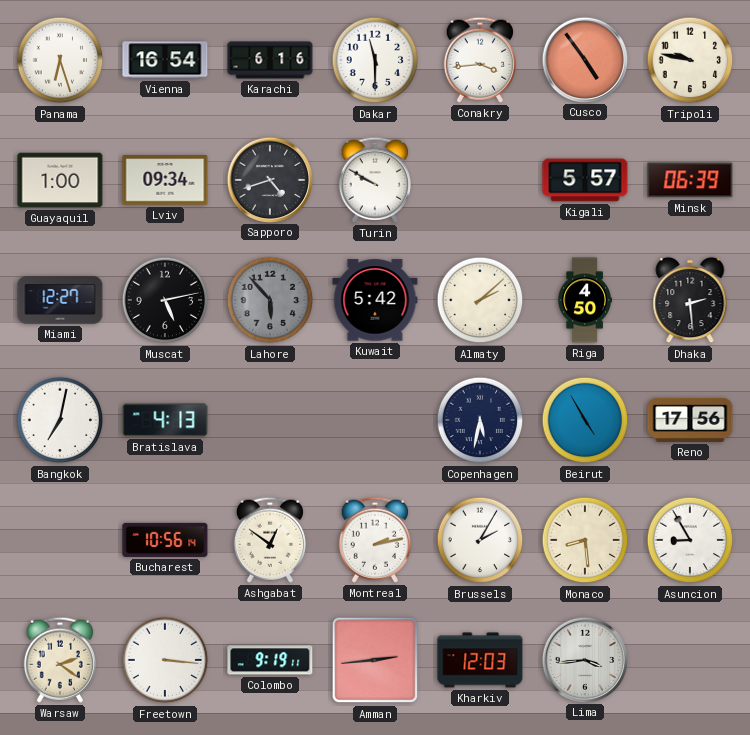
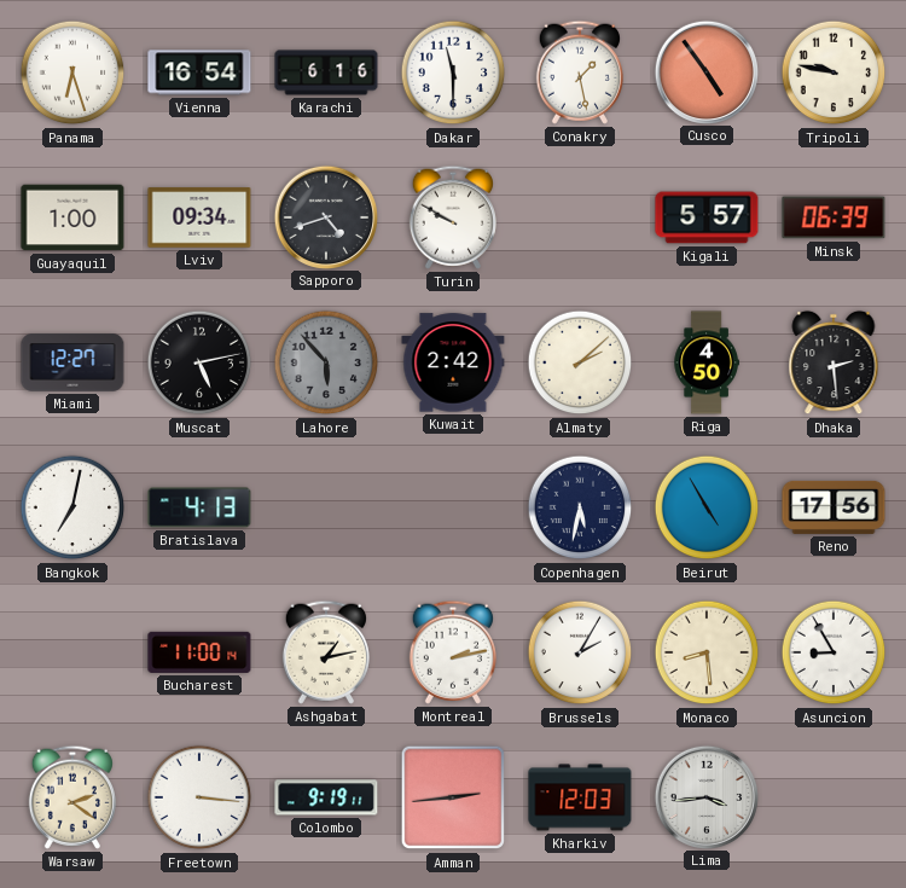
Conakry: 3:44 -> 1:28 (579, 72)
Kuwait: 5:42 -> 2:42 (453, 362)
Bucharest: 10:56 -> 11:00 (199, 652)
Ashgabat: 12:51 -> 1:13 (325, 652)
